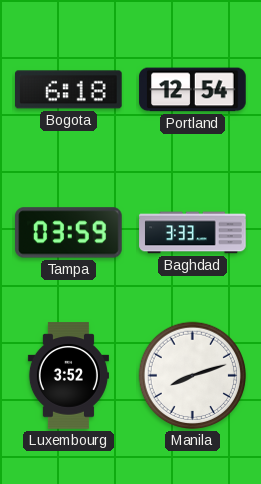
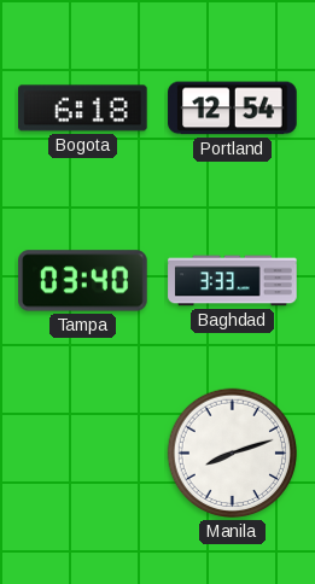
Tampa: 03:59 -> 03:40 (83, 281)
Luxembourg: 3:52 -> none (68, 376)
